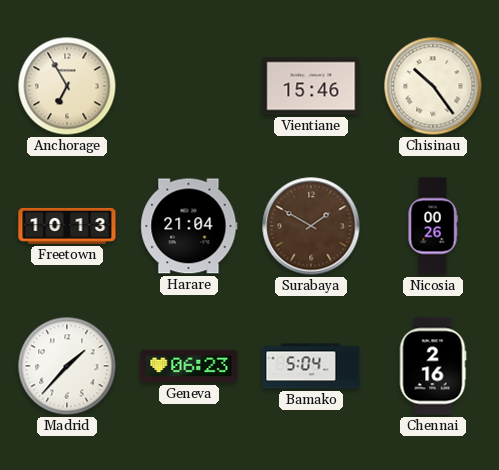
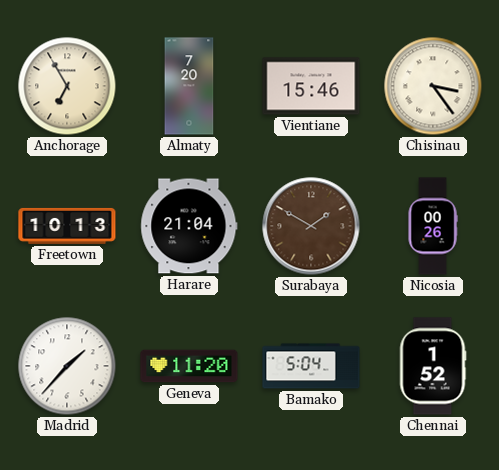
Almaty: none -> 7:20 (189, 86)
Chisinau: 10:24 -> 3:24 (433, 86)
Geneva: 06:23 -> 11:20 (189, 366)
Chennai: 2:16 -> 1:52 (433, 366)
